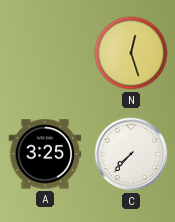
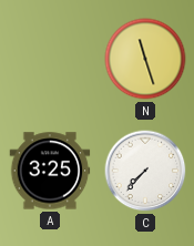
N: 12:27 -> 11:27 (145, 59)
